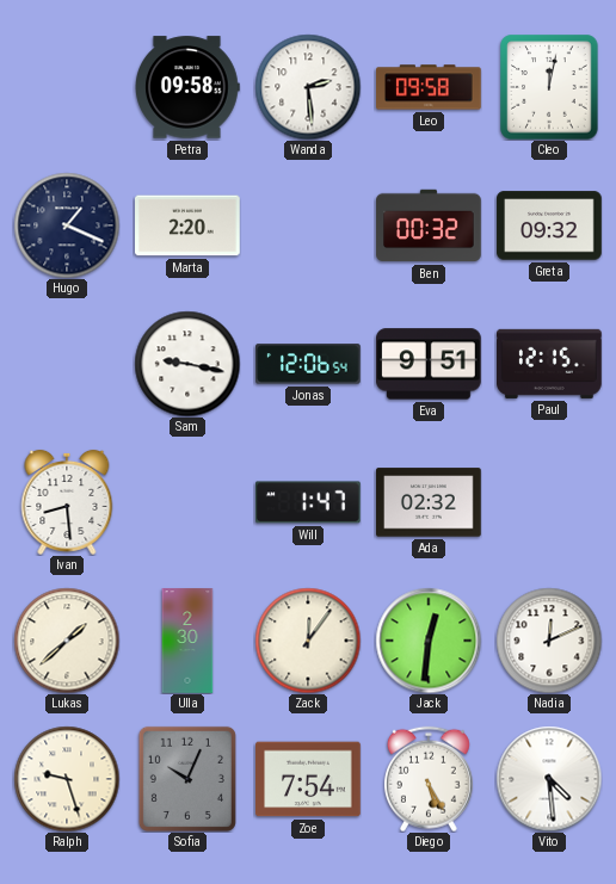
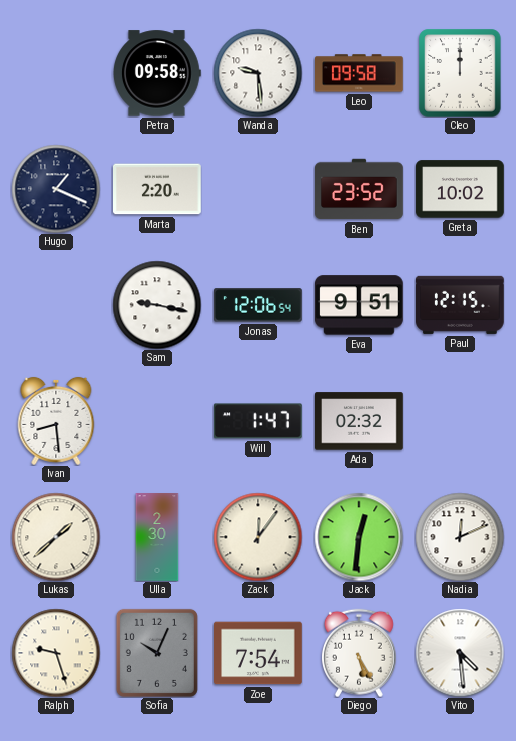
Wanda: 2:29 -> 9:29 (258, 73)
Cleo: 12:02 -> 12:00 (460, 73)
Ben: 00:32 -> 23:52 (359, 189)
Greta: 09:32 -> 10:02 (460, 189)
